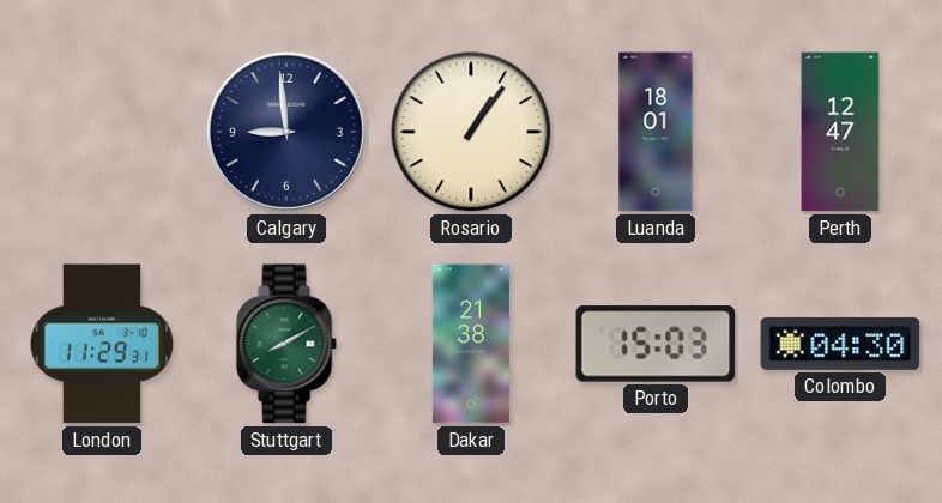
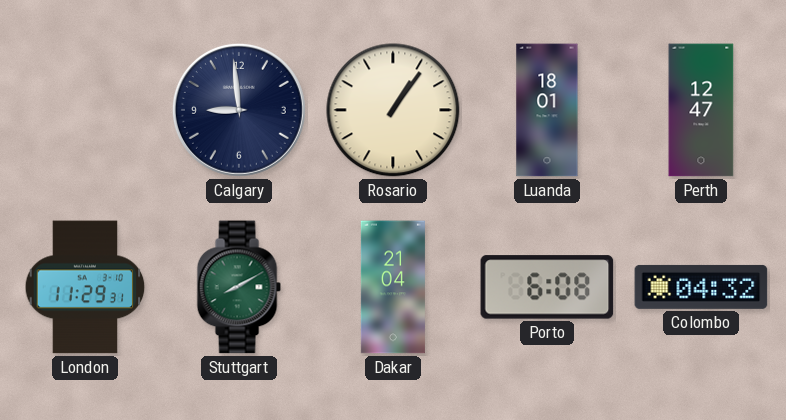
Dakar: 21:38 -> 21:04 (393, 287)
Porto: 15:03 -> 6:08 (547, 287)
Colombo: 04:30 -> 04:32 (701, 287)
